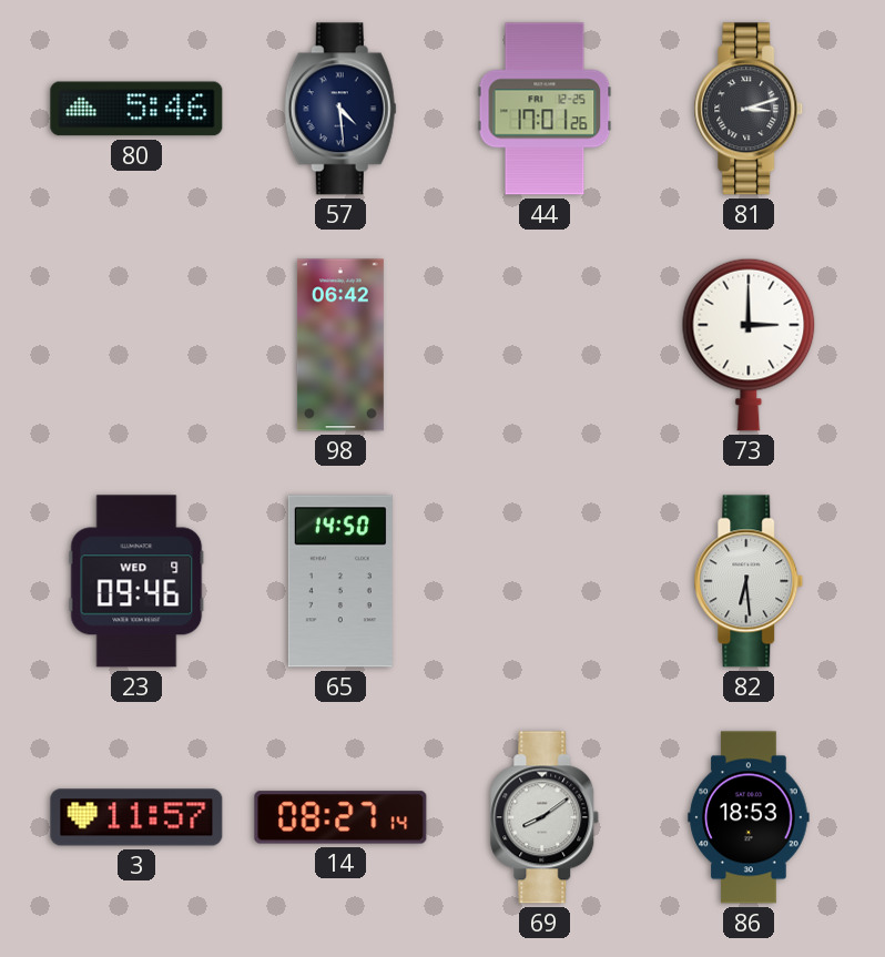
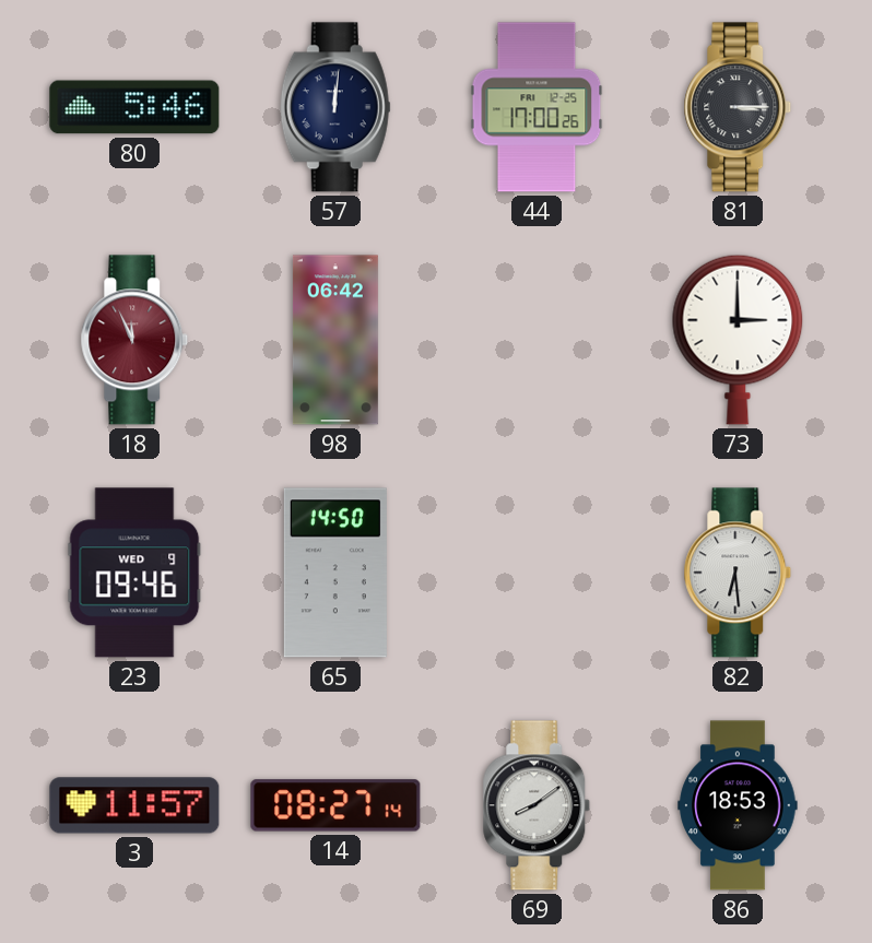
57: 4:29 -> 12:01 (335, 107)
44: 17:01 -> 17:00 (537, 107)
81: 3:12 -> 3:15 (738, 107)
18: none -> 11:56 (134, 340)
